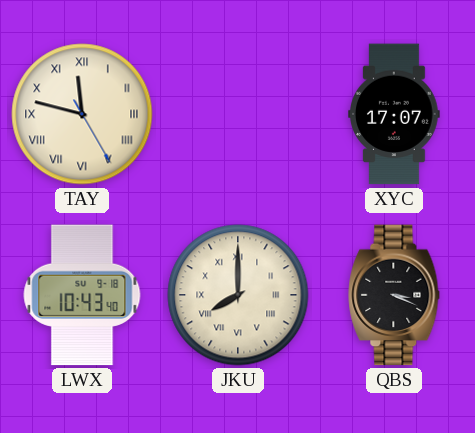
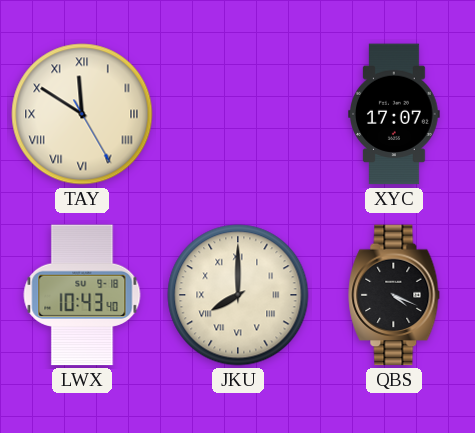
TAY: 11:47 -> 11:50 (82, 114)
QBS: 3:19 -> 4:19 (394, 295)
